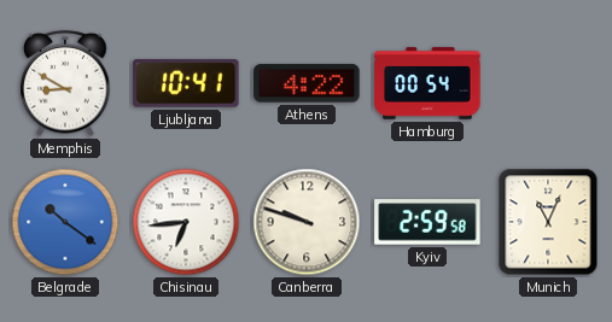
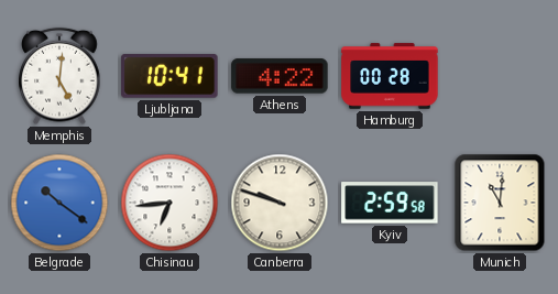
Memphis: 8:50 -> 5:01 (59, 76)
Hamburg: 00:54 -> 00:28 (390, 76)
Munich: 11:04 -> 11:01 (500, 203)
